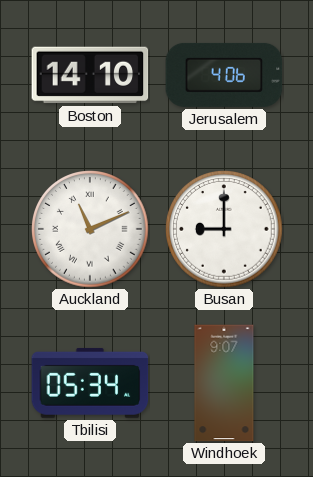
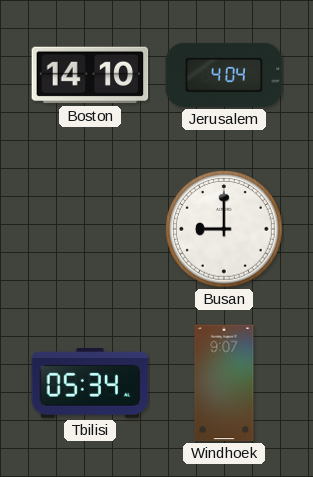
Jerusalem: 4:06 -> 4:04 (224, 75)
Auckland: 11:11 -> none (90, 229)
